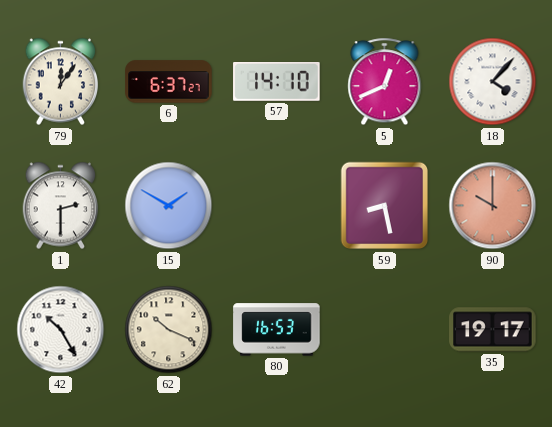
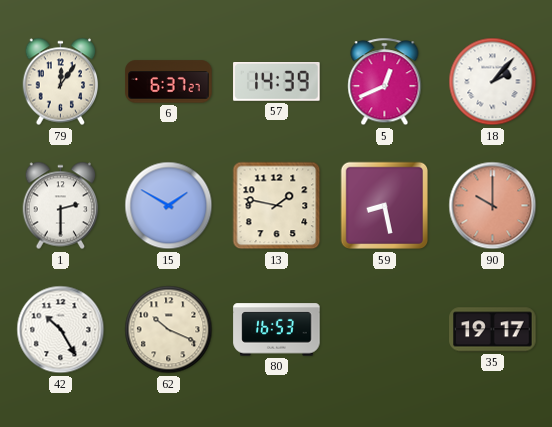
57: 14:10 -> 14:39 (277, 82)
18: 4:07 -> 2:07 (493, 82)
13: none -> 1:47 (277, 206)
